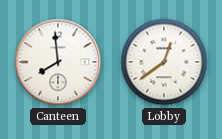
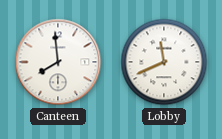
Lobby: 12:39 -> 11:41 (164, 62)
